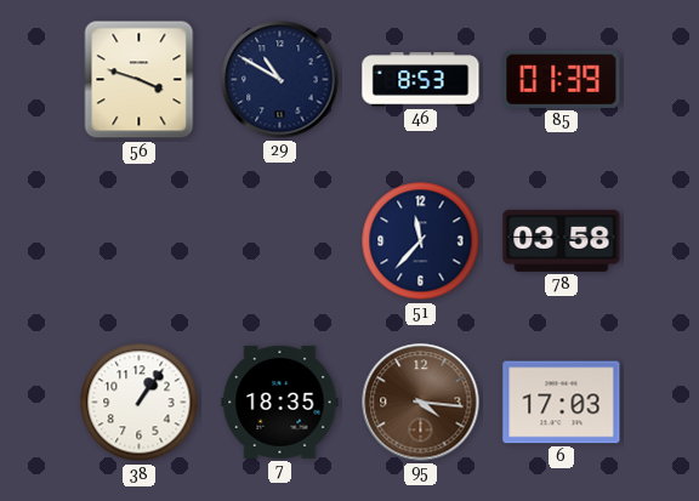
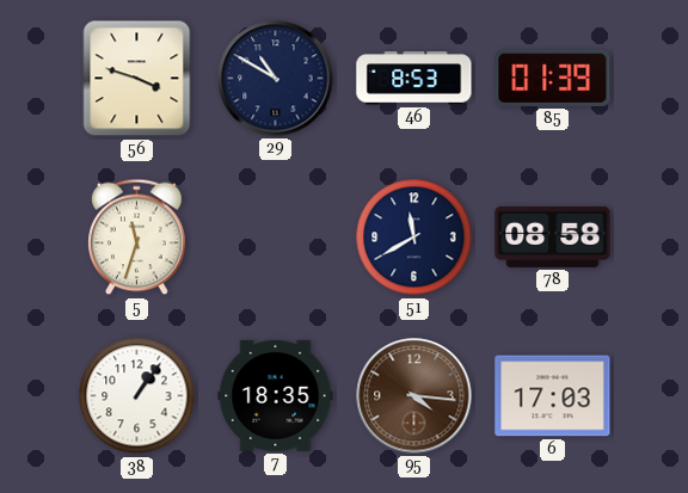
5: none -> 11:33 (137, 238)
51: 11:37 -> 11:40 (414, 238)
78: 03:58 -> 08:58 (553, 236)
